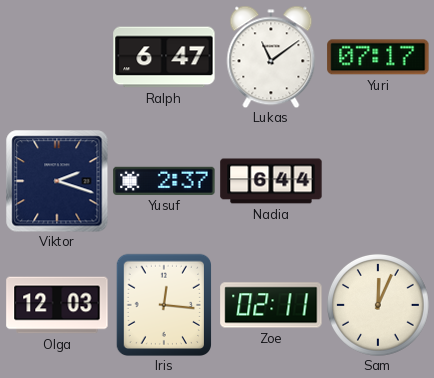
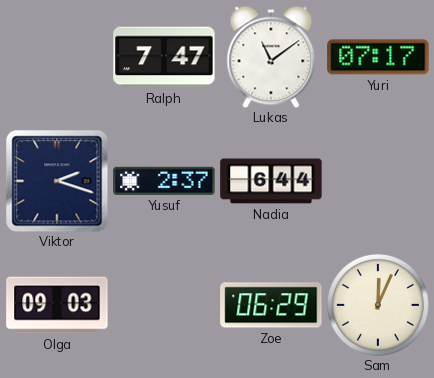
Ralph: 6:47 -> 7:47 (164, 57)
Olga: 12:03 -> 09:03 (57, 305)
Iris: 12:16 -> none (163, 304)
Zoe: 02:11 -> 06:29 (271, 305)
